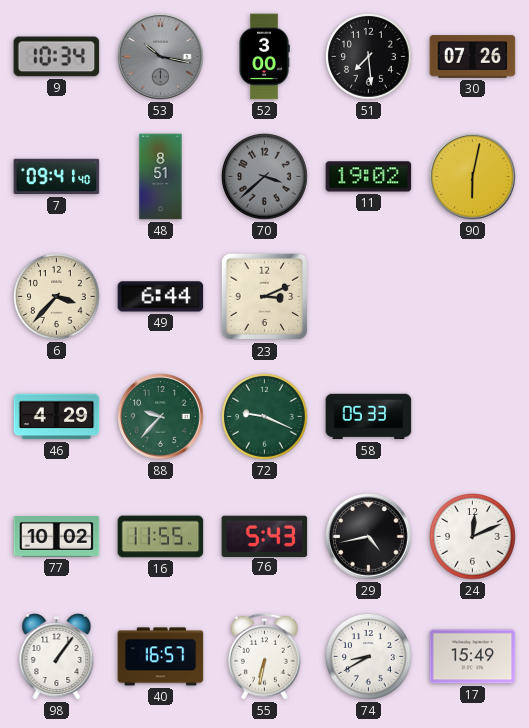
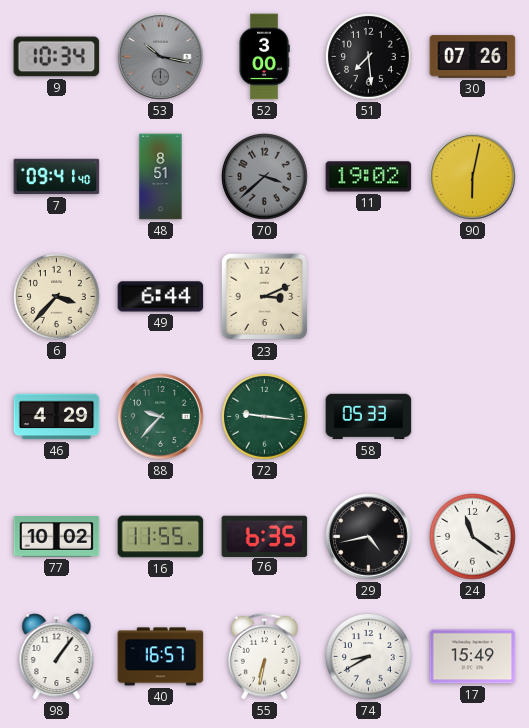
72: 9:19 -> 9:16 (265, 417)
76: 5:43 -> 6:35 (265, 536)
24: 12:11 -> 11:21 (473, 537)
